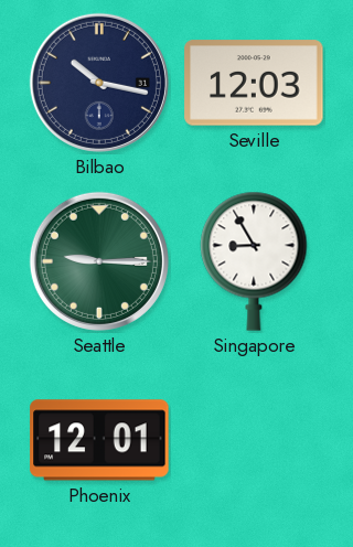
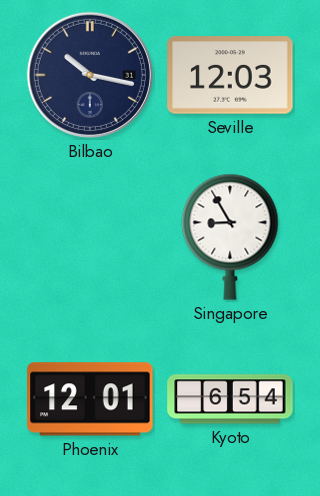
Seattle: 9:15 -> none (99, 261)
Kyoto: none -> 6:54 (230, 399)
